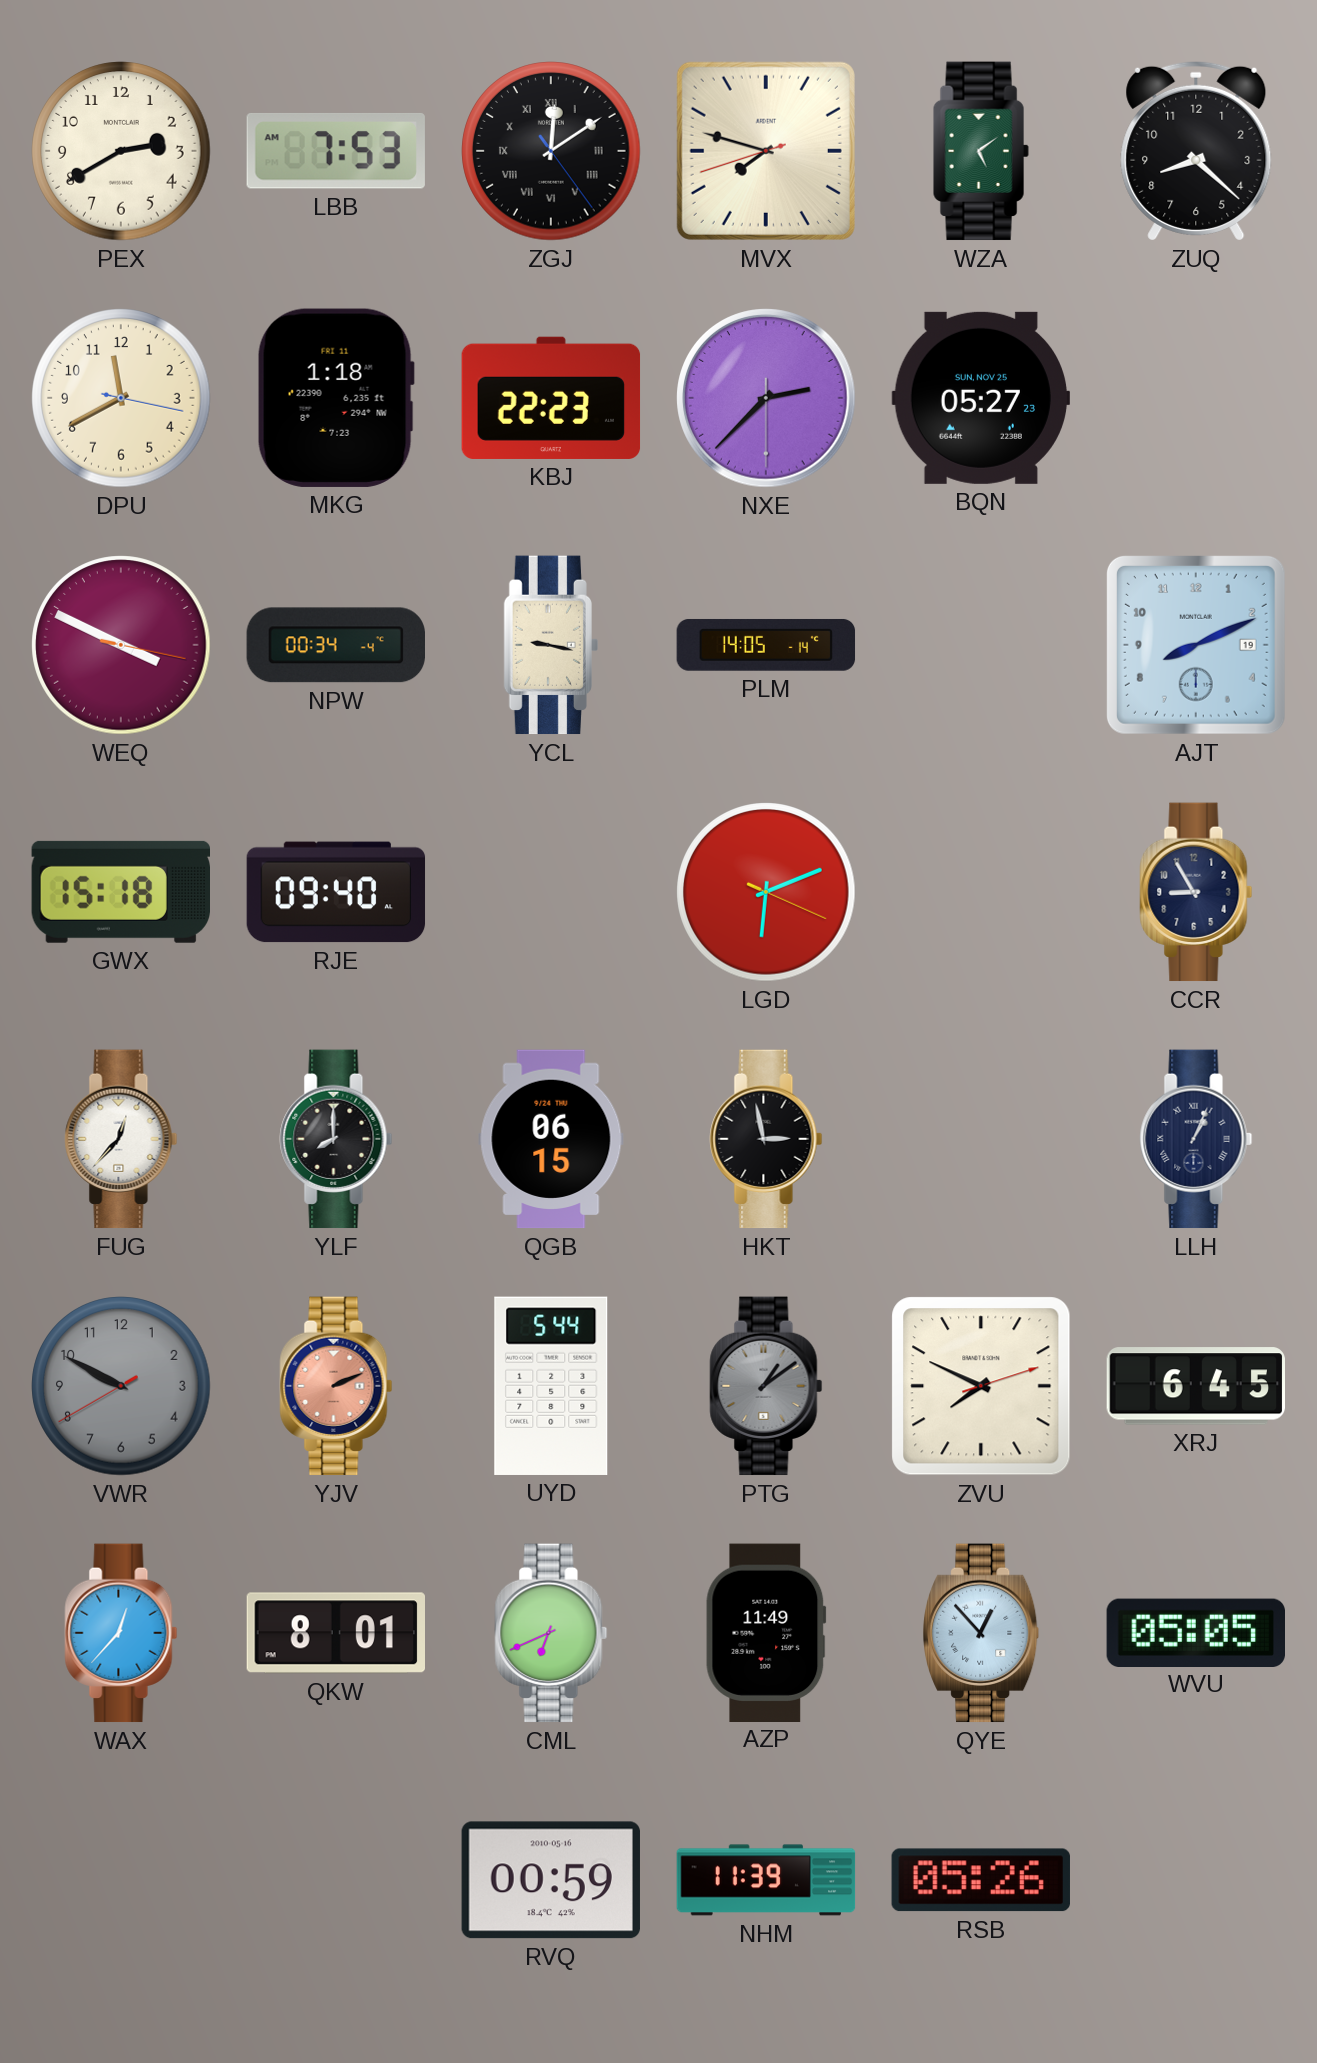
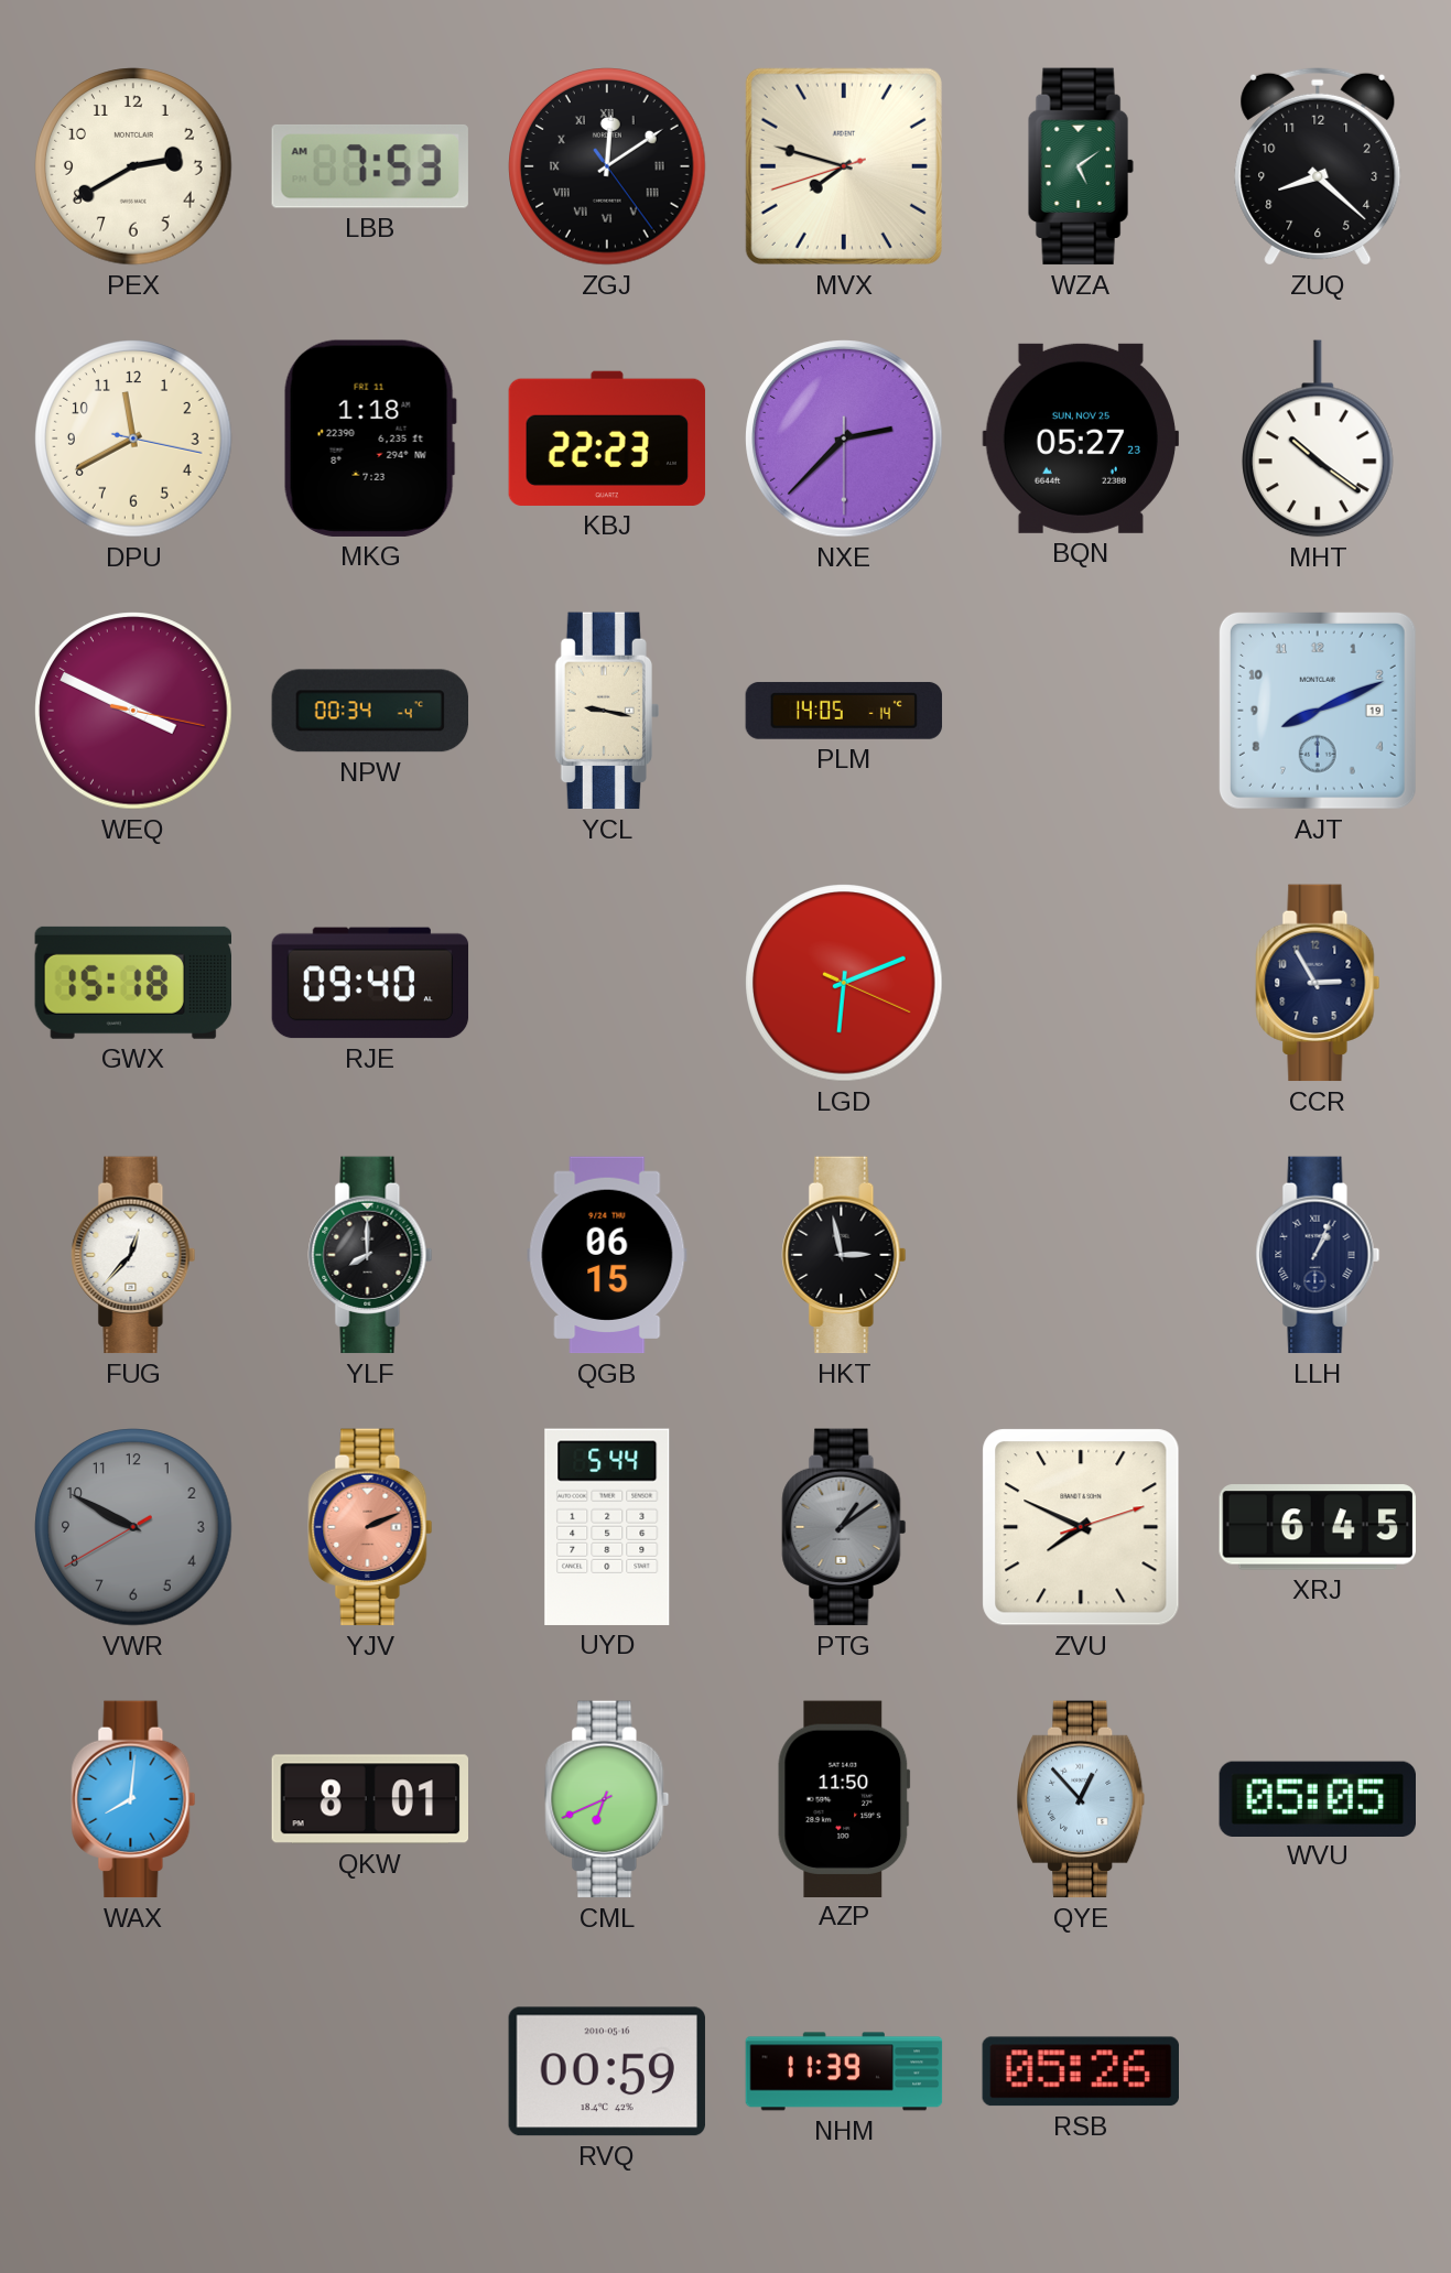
MHT: none -> 10:21 (1319, 439)
CCR: 8:55 -> 2:55 (1318, 983)
WAX: 12:37 -> 8:01 (133, 1799)
AZP: 11:49 -> 11:50 (844, 1798)
